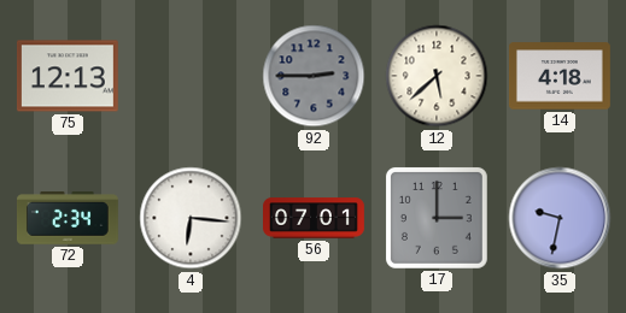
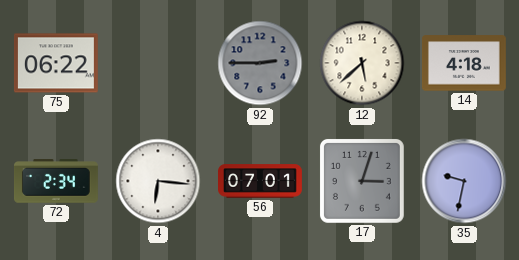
75: 12:13 -> 06:22 (56, 63)
17: 3:00 -> 3:03 (362, 181)
